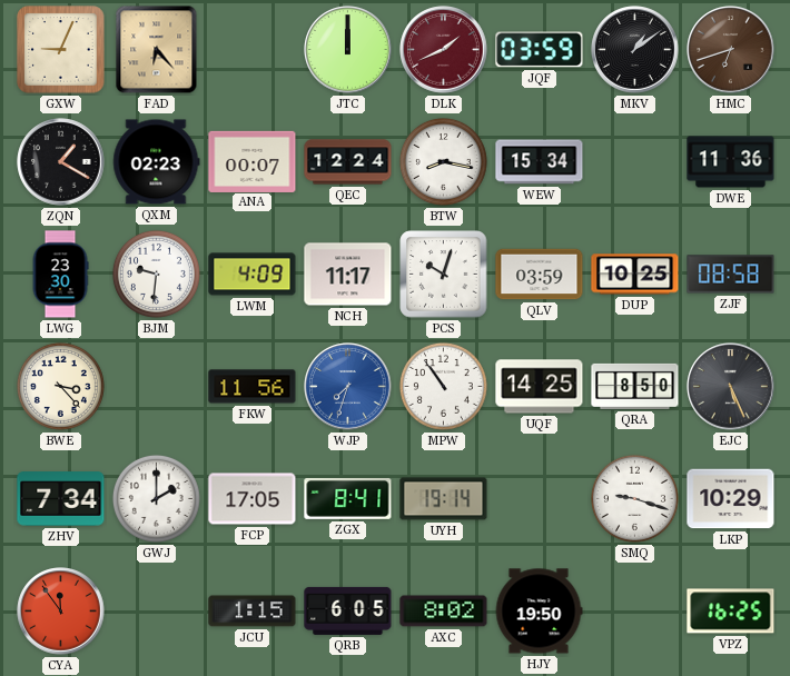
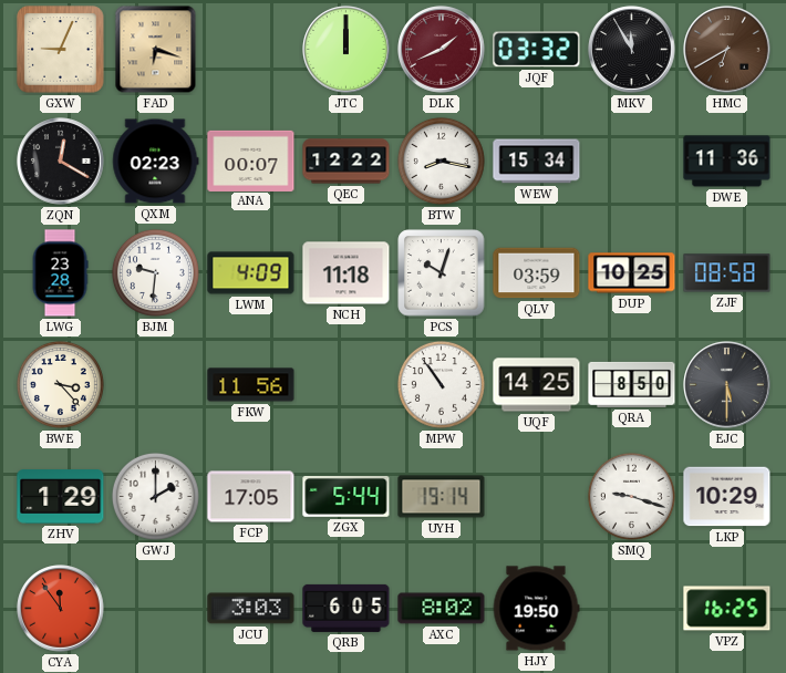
FAD: 6:23 -> 6:18 (156, 50)
JQF: 03:59 -> 03:32 (537, 50)
MKV: 1:09 -> 11:55 (632, 50)
HMC: 6:42 -> 6:40 (727, 50)
ZQN: 1:20 -> 12:20 (61, 162)
QEC: 12:24 -> 12:22 (347, 162)
LWG: 23:30 -> 23:28 (60, 273)
NCH: 11:17 -> 11:18 (347, 273)
WJP: 7:33 -> none (348, 387)
EJC: 5:26 -> 5:30 (727, 385)
ZHV: 7:34 -> 1:29 (61, 497)
ZGX: 8:41 -> 5:44 (347, 497)
JCU: 1:15 -> 3:03 (251, 609)
